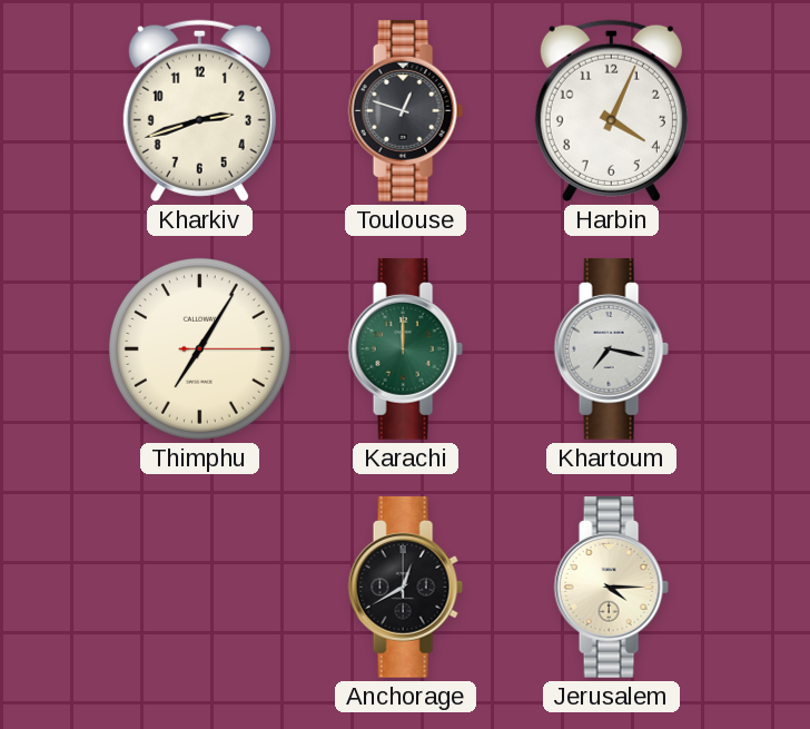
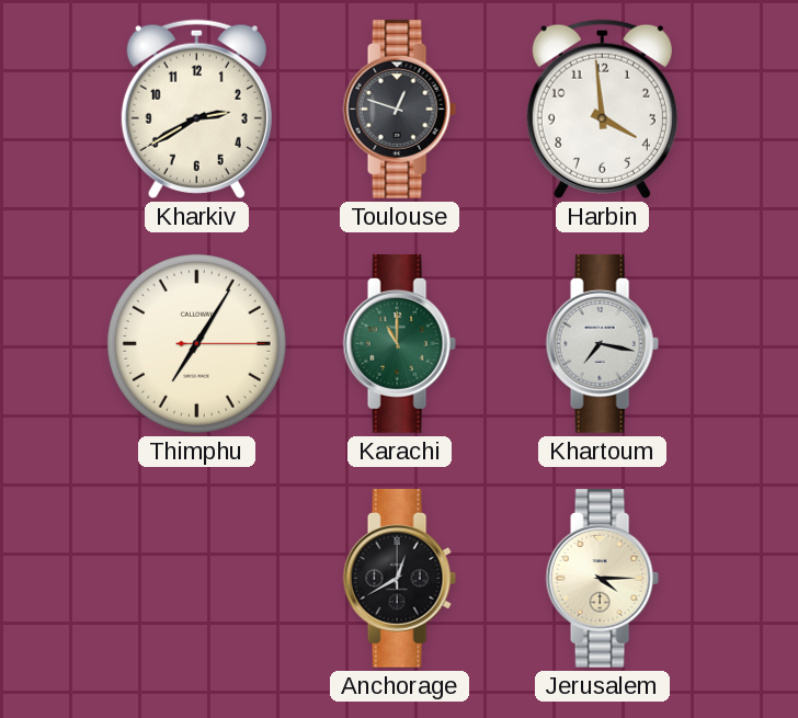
Kharkiv: 2:42 -> 2:40 (196, 109)
Harbin: 4:04 -> 3:59 (602, 109)
Karachi: 12:00 -> 11:00 (399, 344)
